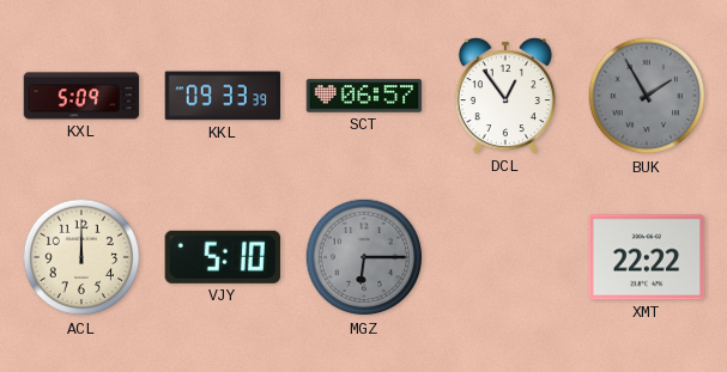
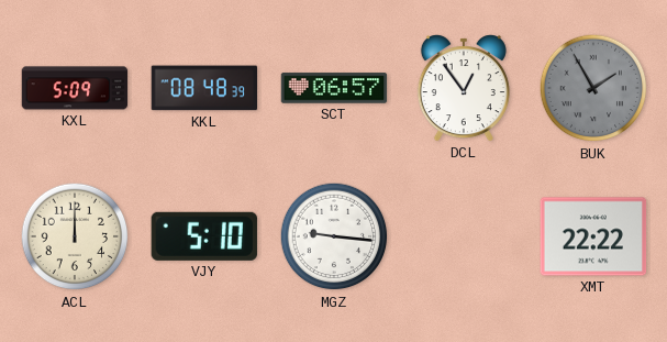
KKL: 09:33 -> 08:48 (204, 88)
MGZ: 6:15 -> 9:16 (334, 236)
MGZ dial: grey -> white (334, 236)
